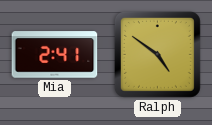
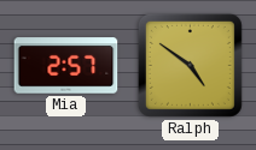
Mia: 2:41 -> 2:57 (66, 66)
